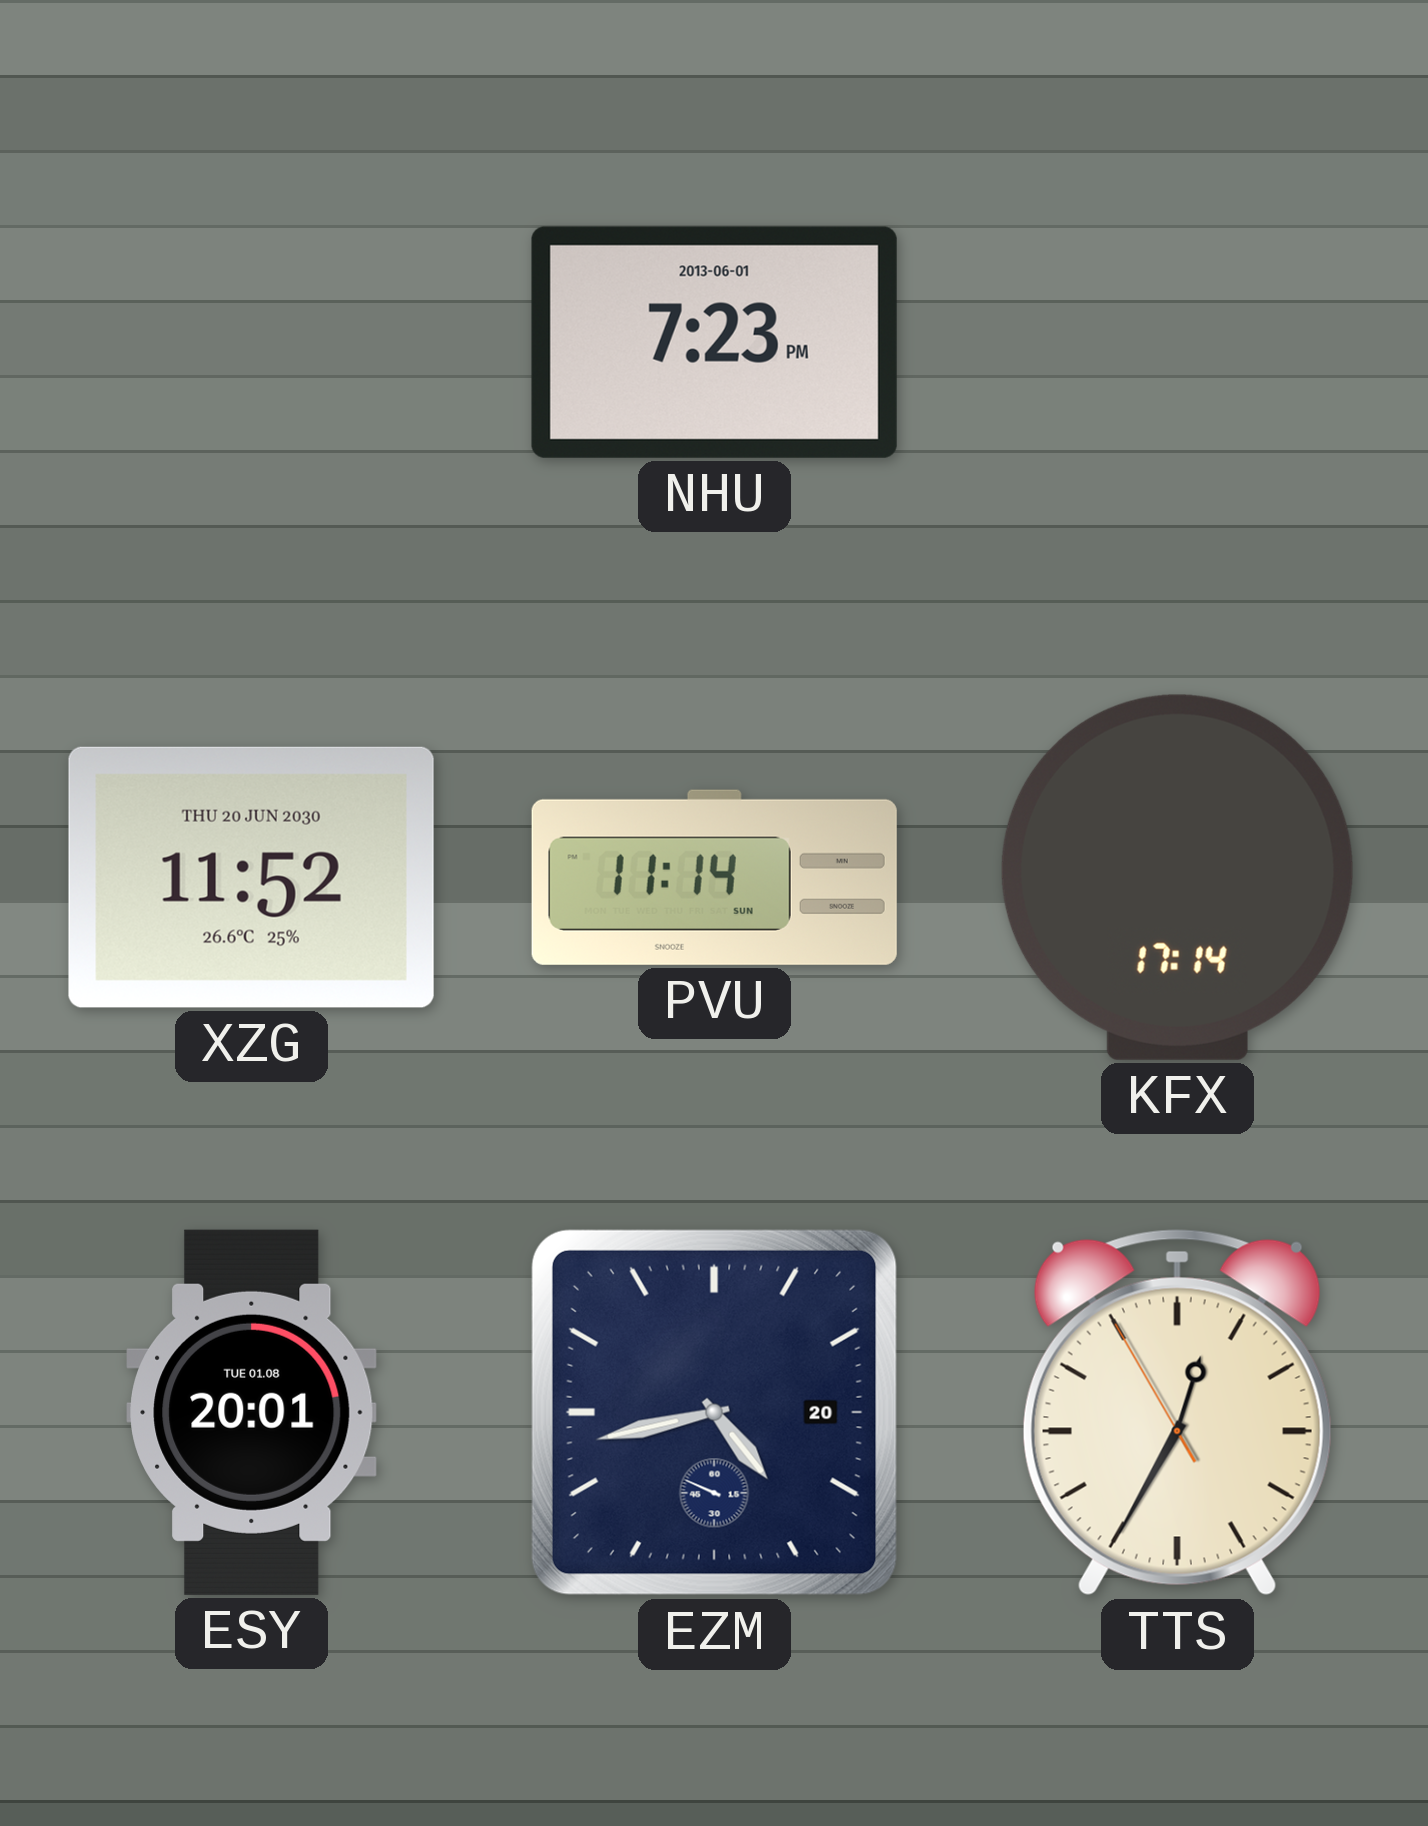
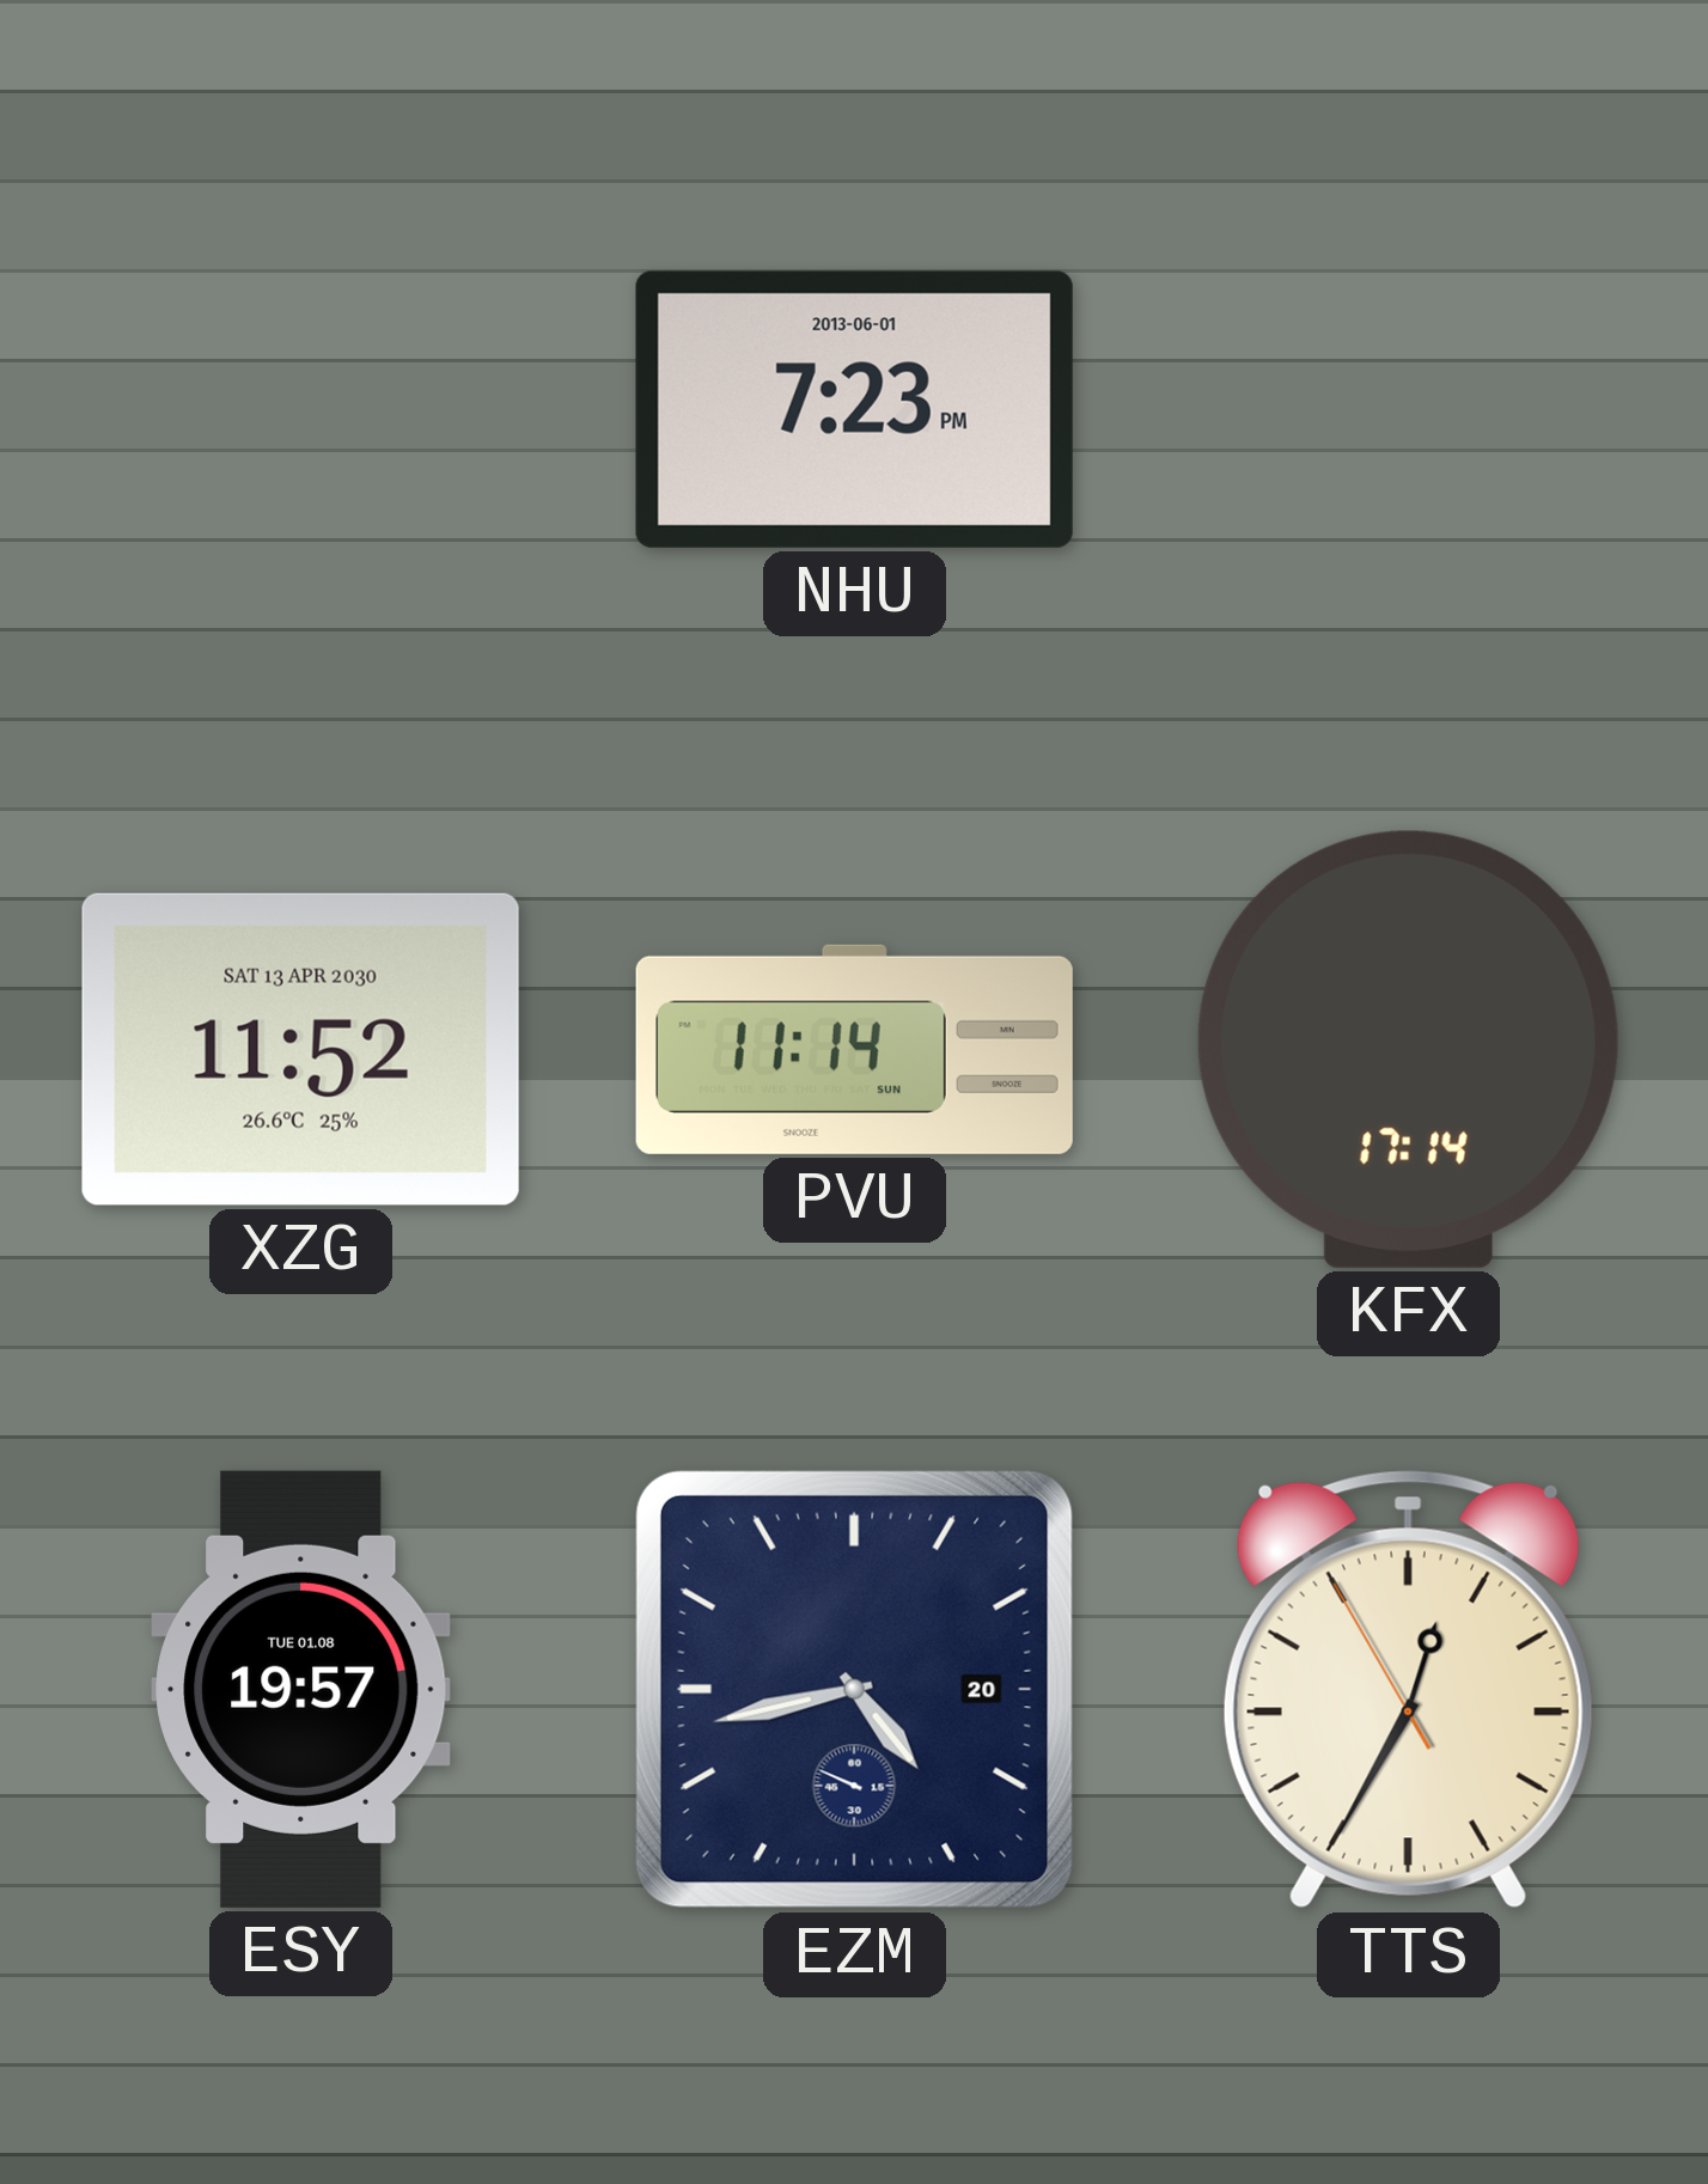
XZG date: THU 20 JUN 2030 -> SAT 13 APR 2030 (300, 1049)
ESY: 20:01 -> 19:57 (301, 1689)
